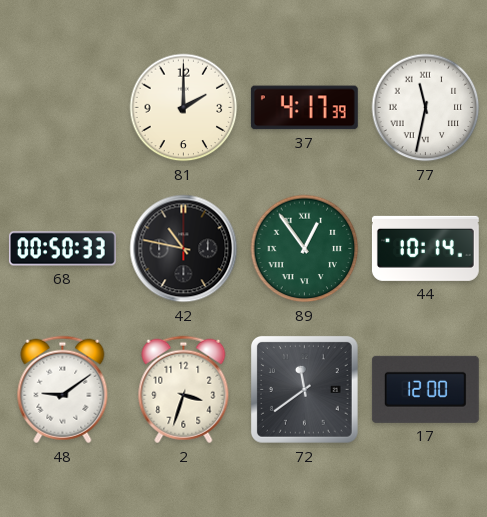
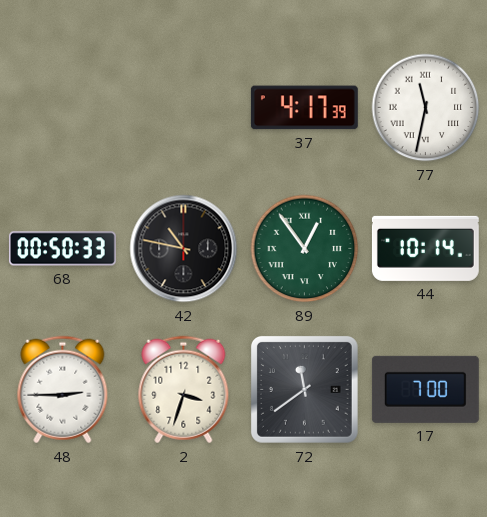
81: 2:00 -> none (184, 108)
48: 9:09 -> 2:45 (63, 390)
17: 12:00 -> 7:00 (425, 389)
